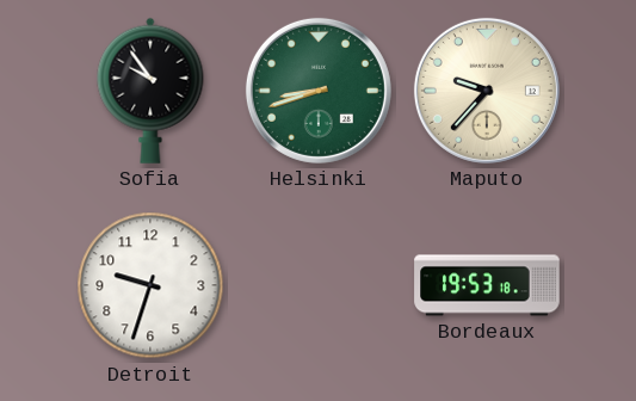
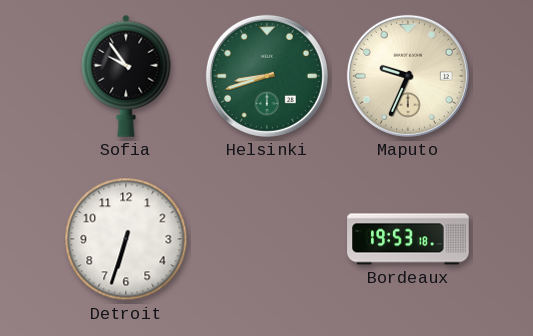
Maputo: 9:37 -> 9:34 (408, 76)
Detroit: 9:33 -> 6:33 (126, 239)
